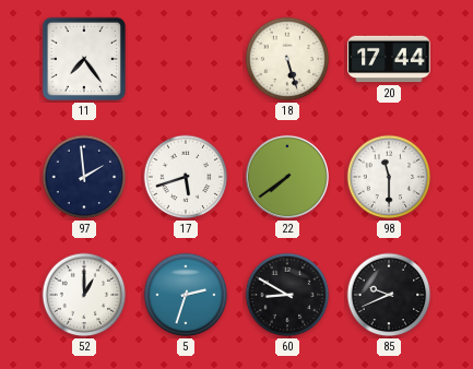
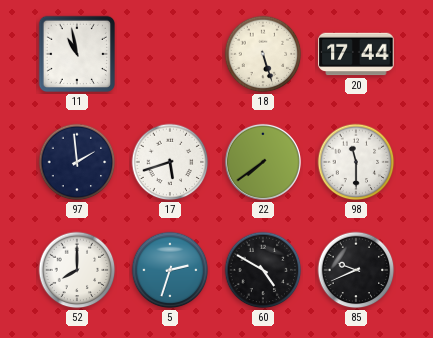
11: 7:24 -> 10:58 (77, 54)
52: 1:00 -> 8:00 (77, 270)
60: 8:50 -> 4:50 (263, 270)
